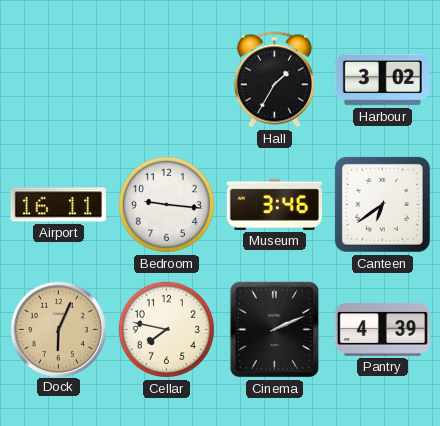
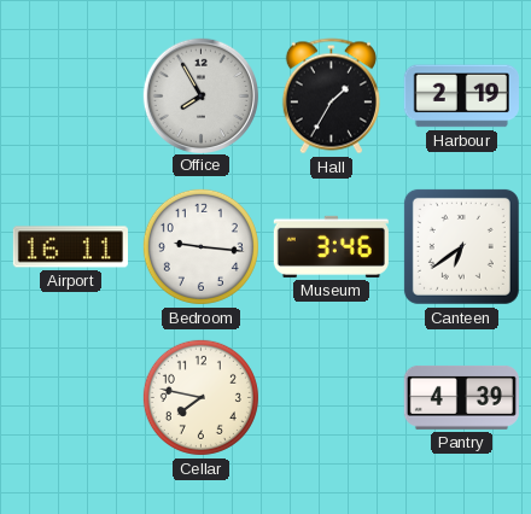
Office: none -> 7:55 (200, 95)
Harbour: 3:02 -> 2:19 (461, 97)
Dock: 6:04 -> none (58, 329)
Cinema: 2:11 -> none (275, 330)
